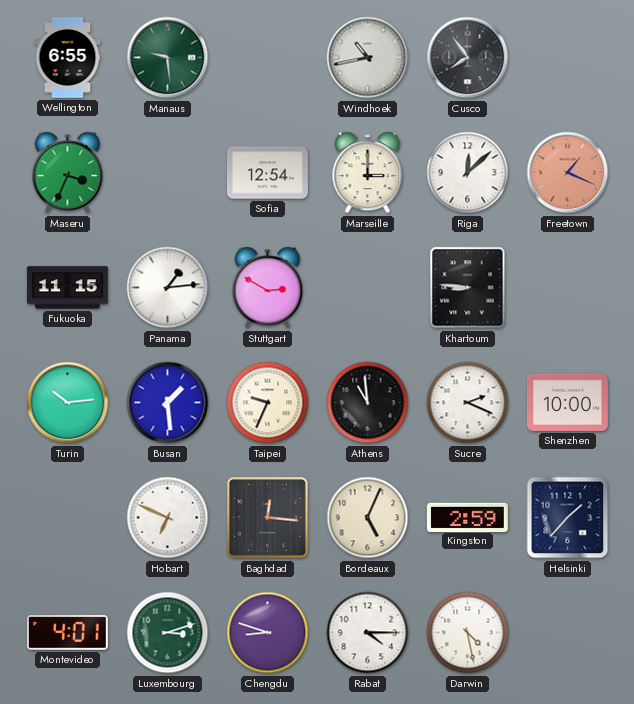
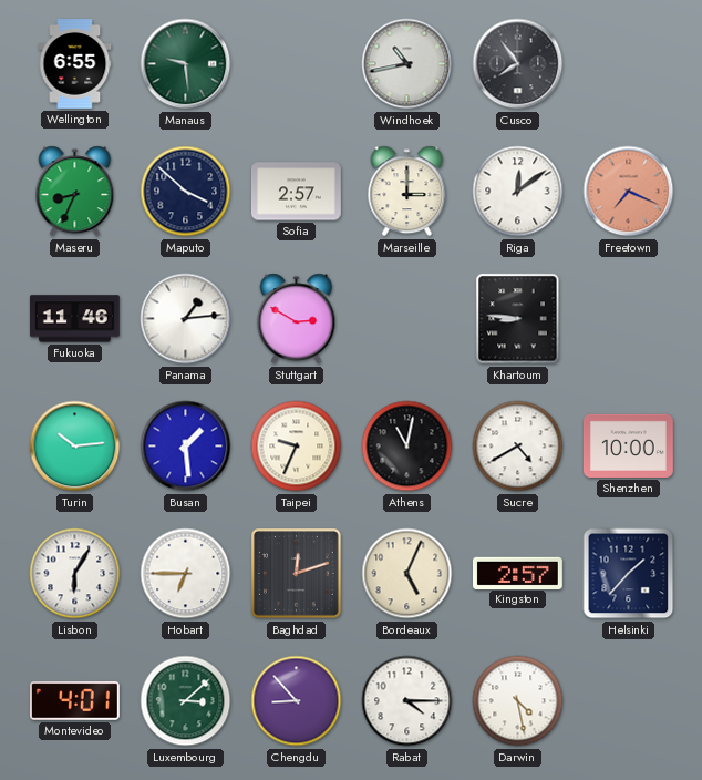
Maseru: 3:34 -> 8:34 (75, 192)
Maputo: none -> 3:52 (186, 192)
Sofia: 12:54 -> 2:57 (297, 192)
Riga: 12:08 -> 12:09 (518, 192)
Freetown: 1:19 -> 7:19 (629, 192)
Fukuoka: 11:15 -> 11:46 (74, 319)
Athens: 10:59 -> 11:02 (407, 447)
Sucre: 2:19 -> 4:40 (518, 447)
Lisbon: none -> 6:05 (75, 574)
Hobart: 6:49 -> 6:45 (186, 574)
Baghdad: 12:16 -> 12:12 (297, 574)
Kingston: 2:59 -> 2:57 (517, 573)
Luxembourg: 3:12 -> 3:08 (186, 701)
Chengdu: 8:48 -> 8:53 (297, 701)
